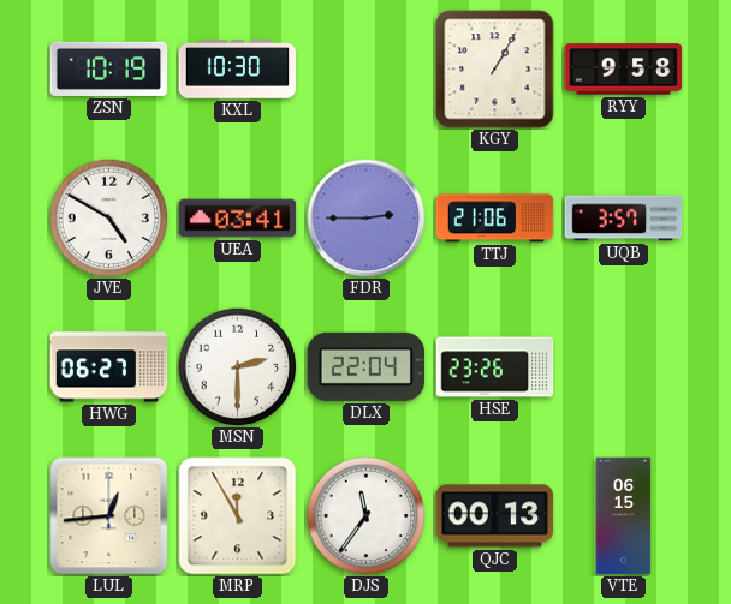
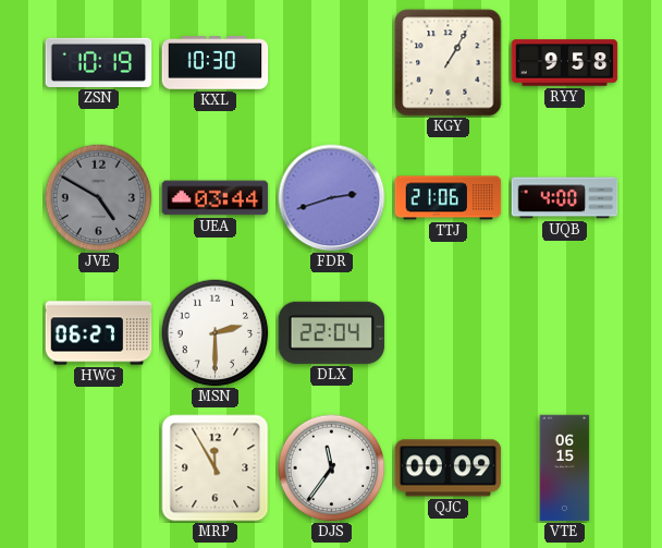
JVE dial: white -> grey (99, 198)
UEA: 03:41 -> 03:44 (216, 198)
FDR: 2:45 -> 2:42 (332, 198)
UQB: 3:57 -> 4:00 (565, 198)
HSE: 23:26 -> none (495, 367)
LUL: 12:44 -> none (109, 516)
QJC: 00:13 -> 00:09 (449, 468)
